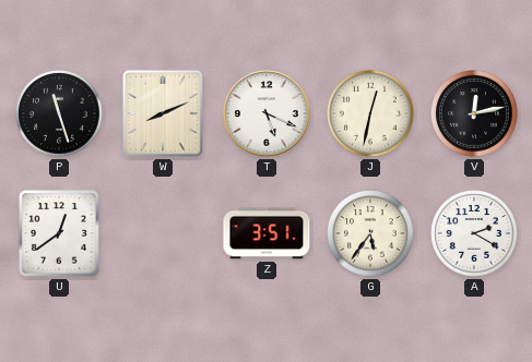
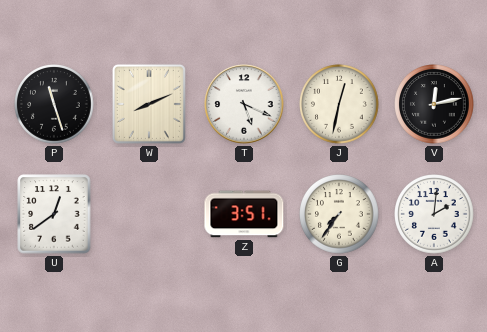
G: 5:36 -> 7:36 (340, 215)
A: 2:20 -> 2:01 (435, 215)
